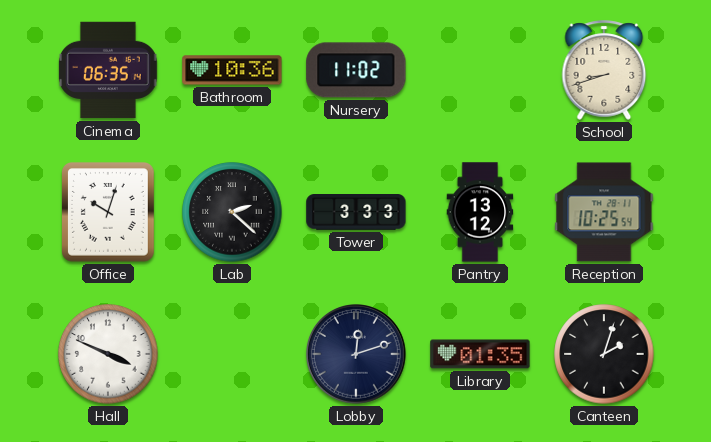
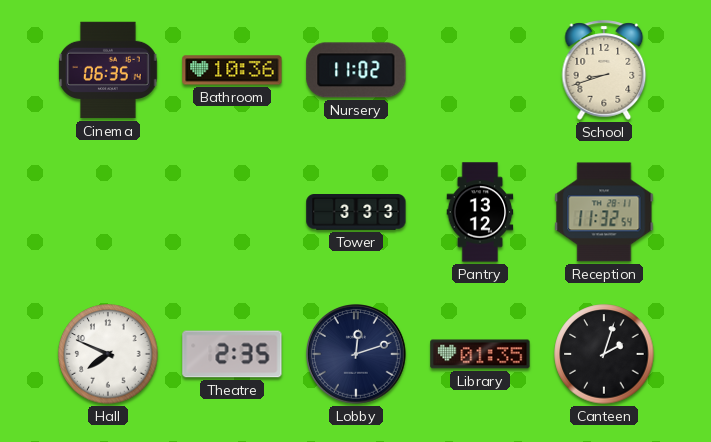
Office: 10:03 -> none (109, 213)
Lab: 2:22 -> none (232, 212)
Reception: 10:25 -> 11:32 (604, 212)
Hall: 3:49 -> 7:49 (108, 354)
Theatre: none -> 2:35 (232, 354)
